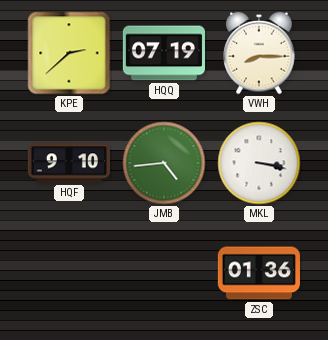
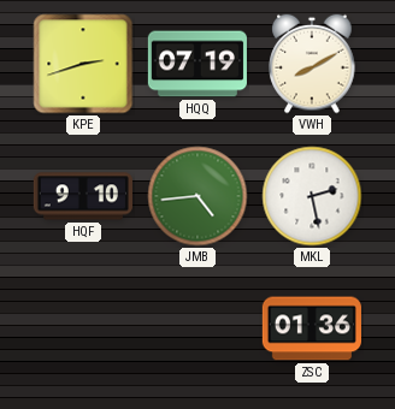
KPE: 2:38 -> 2:42 (83, 64)
VWH: 8:15 -> 8:10 (312, 64)
MKL: 3:17 -> 2:28 (312, 196)
